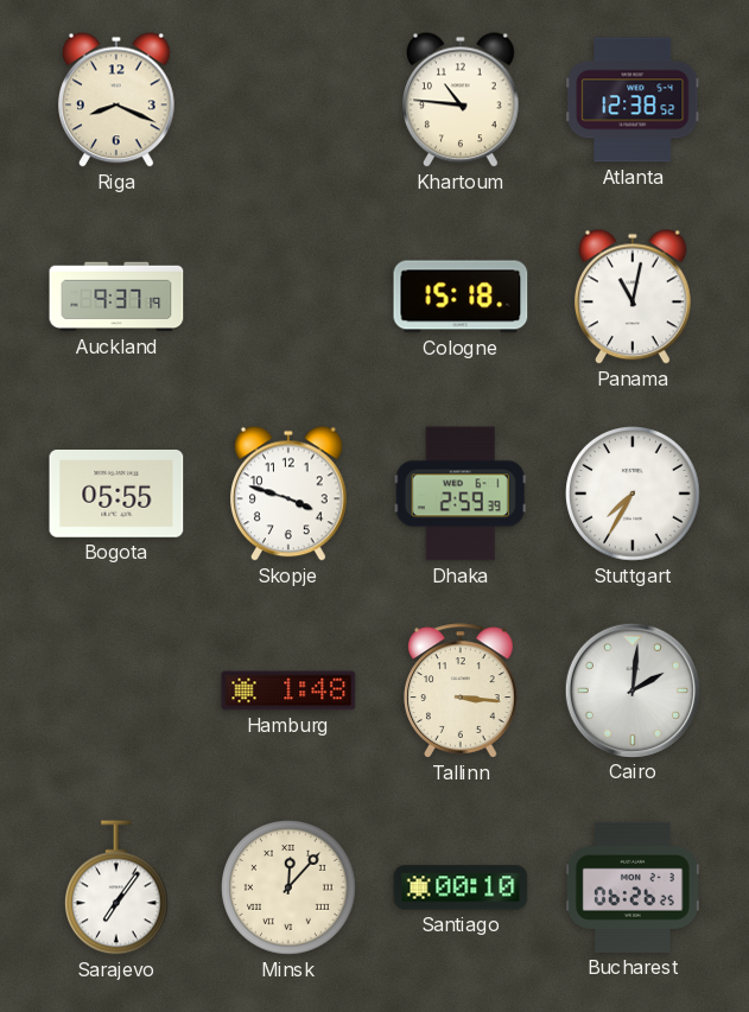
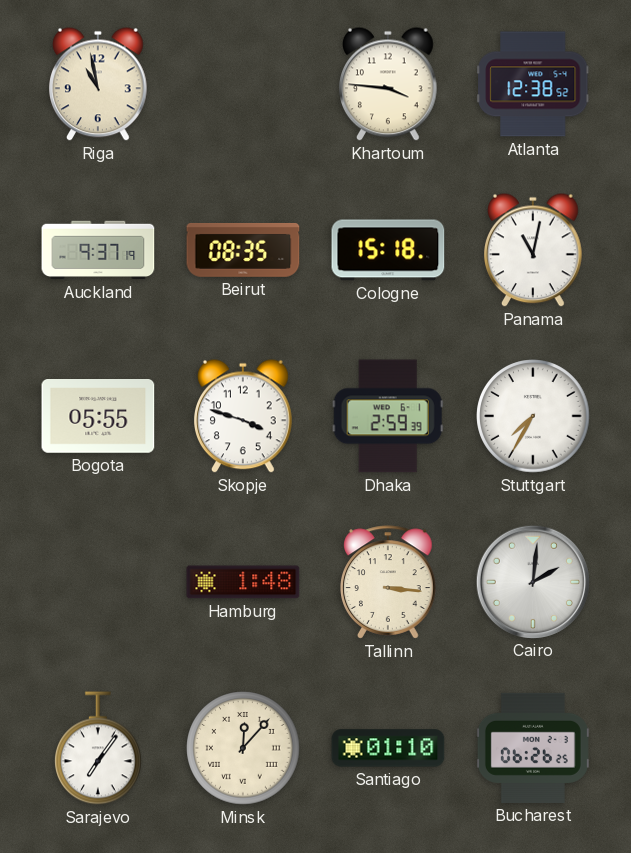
Riga: 8:19 -> 10:58 (99, 84)
Khartoum: 10:46 -> 3:46 (389, 84)
Beirut: none -> 08:35 (243, 250)
Santiago: 00:10 -> 01:10 (388, 748)
